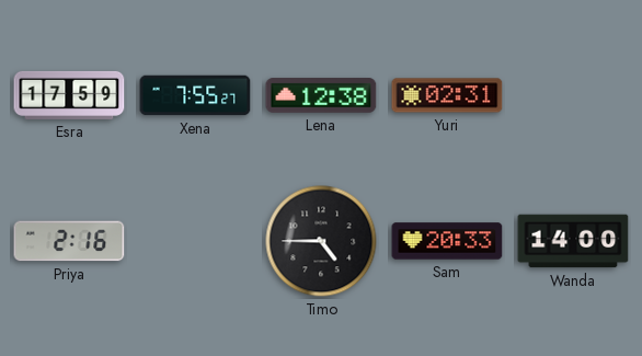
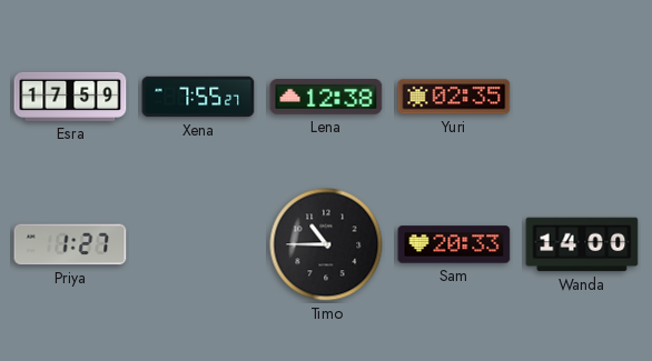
Yuri: 02:31 -> 02:35 (454, 97)
Priya: 2:16 -> 1:27 (70, 244)
Timo: 4:45 -> 10:45 (326, 244)
